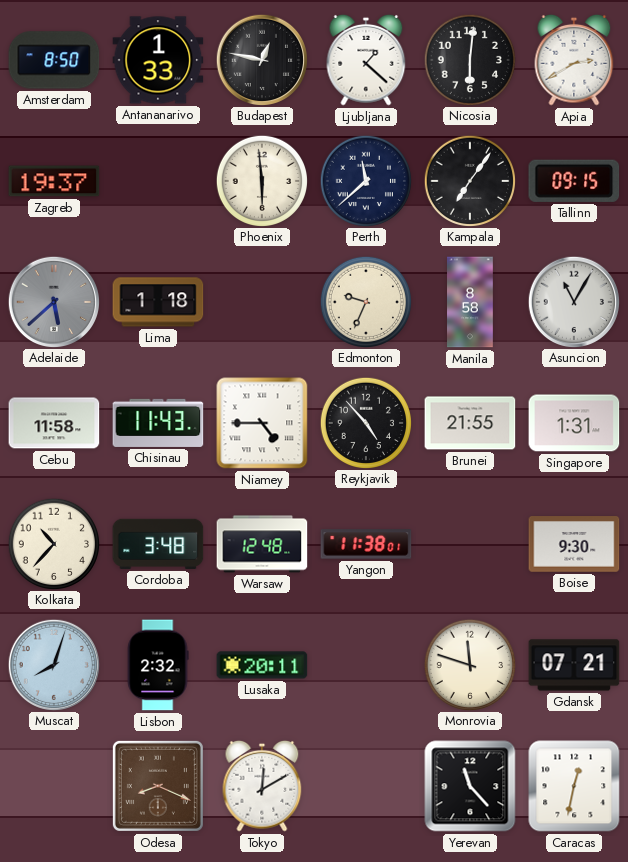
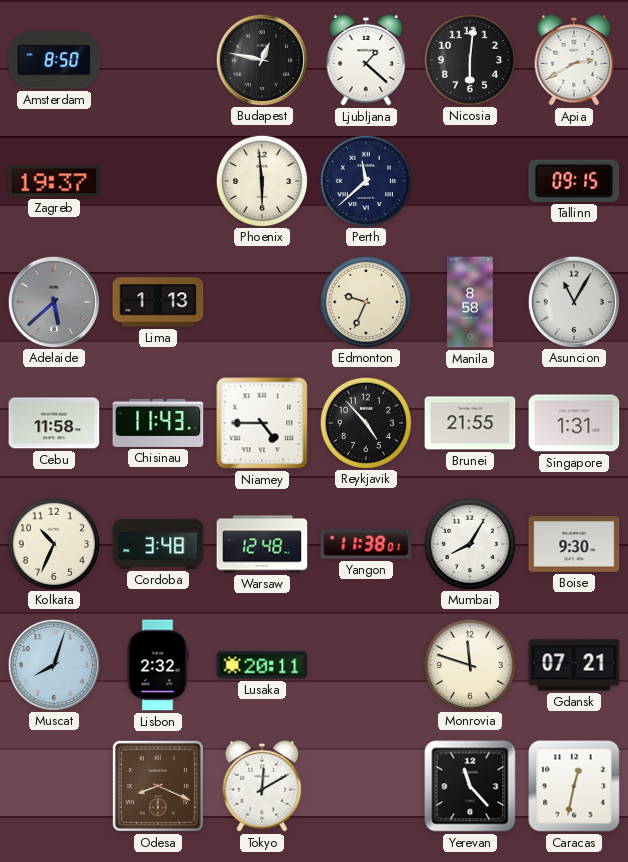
Antananarivo: 1:33 -> none (158, 60)
Kampala: 7:06 -> none (469, 180)
Lima: 1:18 -> 1:13 (158, 302)
Kolkata: 10:37 -> 10:34 (53, 543)
Mumbai: none -> 8:05 (469, 543)
